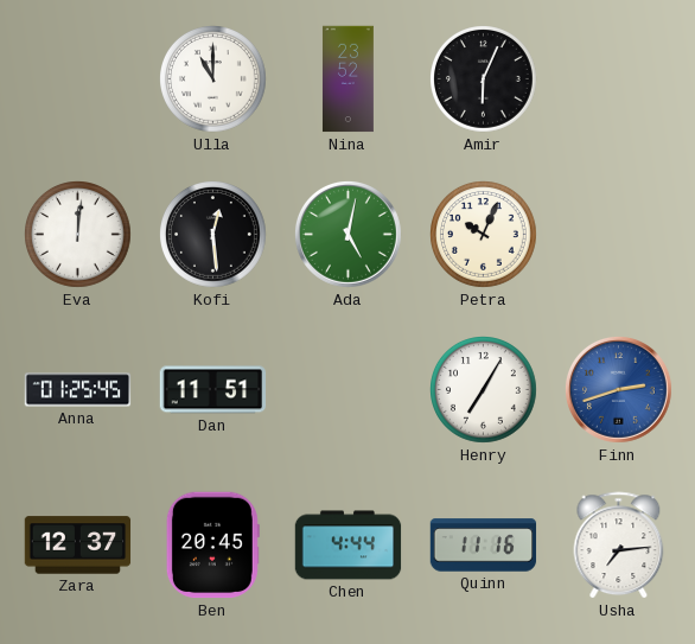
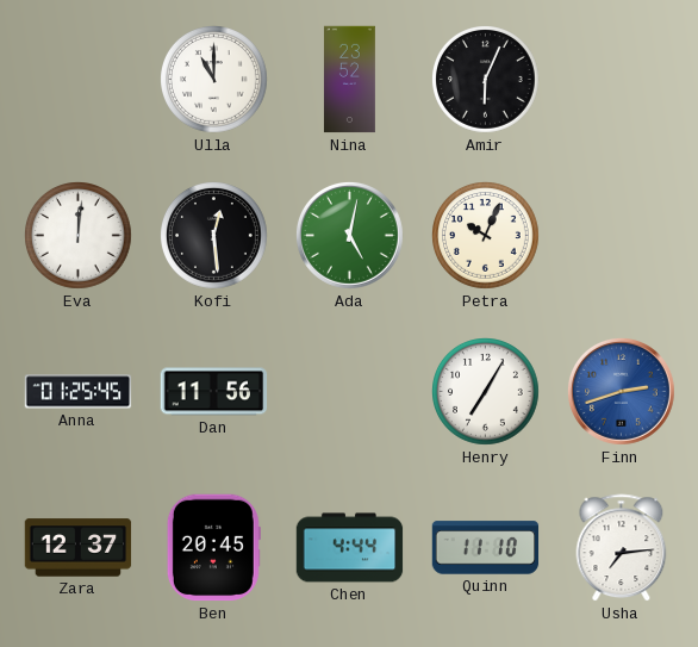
Dan: 11:51 -> 11:56 (214, 392)
Quinn: 11:16 -> 11:10 (486, 548)
